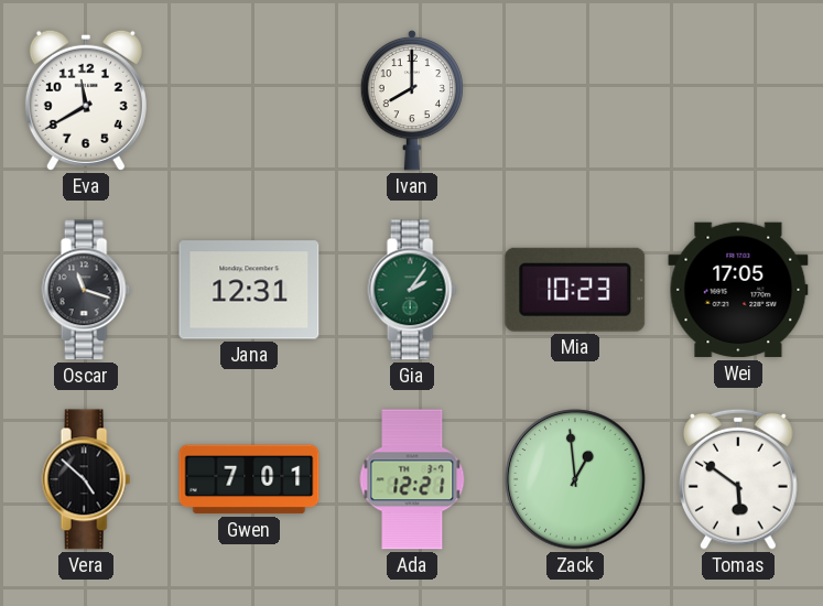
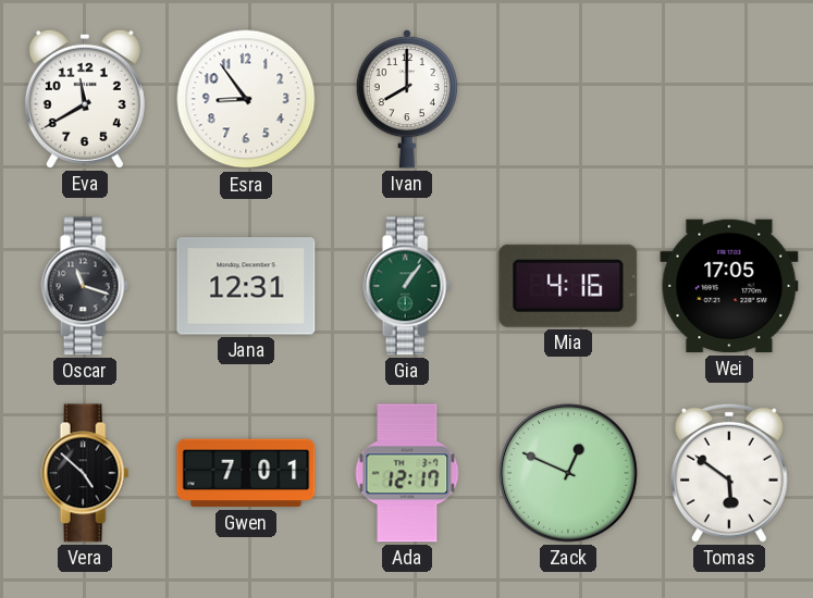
Esra: none -> 8:54 (246, 99)
Gia: 2:06 -> 1:06 (407, 286)
Mia: 10:23 -> 4:16 (568, 286)
Ada: 12:21 -> 12:17 (407, 473)
Zack: 12:59 -> 12:49 (568, 473)
